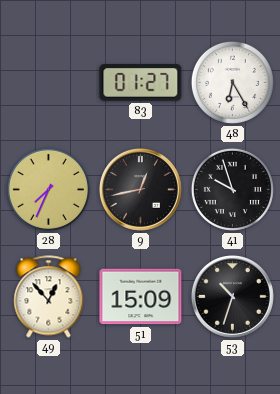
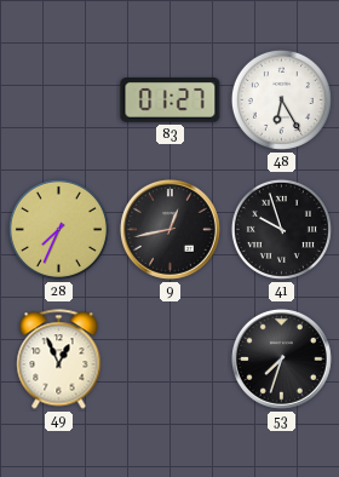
49: 12:53 -> 12:56 (59, 360)
51: 15:09 -> none (141, 297)
53: 10:33 -> 7:33 (281, 358)
